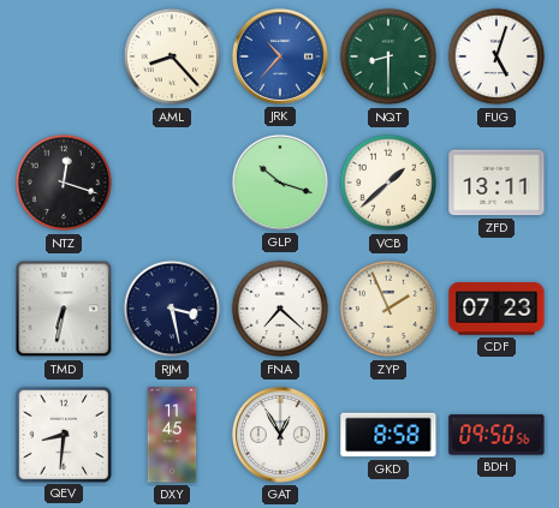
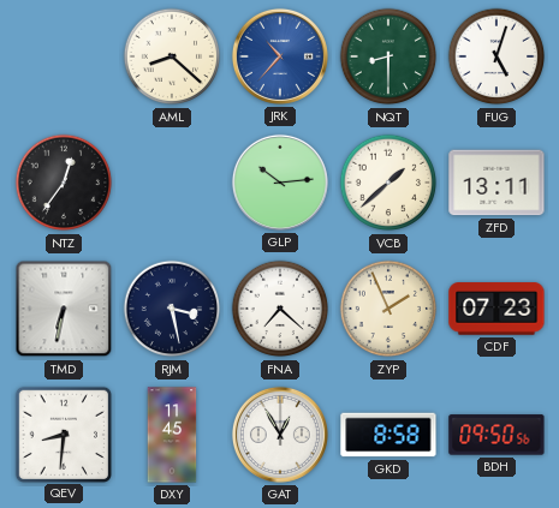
AML: 8:23 -> 8:22 (172, 56)
NTZ: 12:18 -> 12:36 (64, 183)
GLP: 10:18 -> 10:14 (280, 183)
